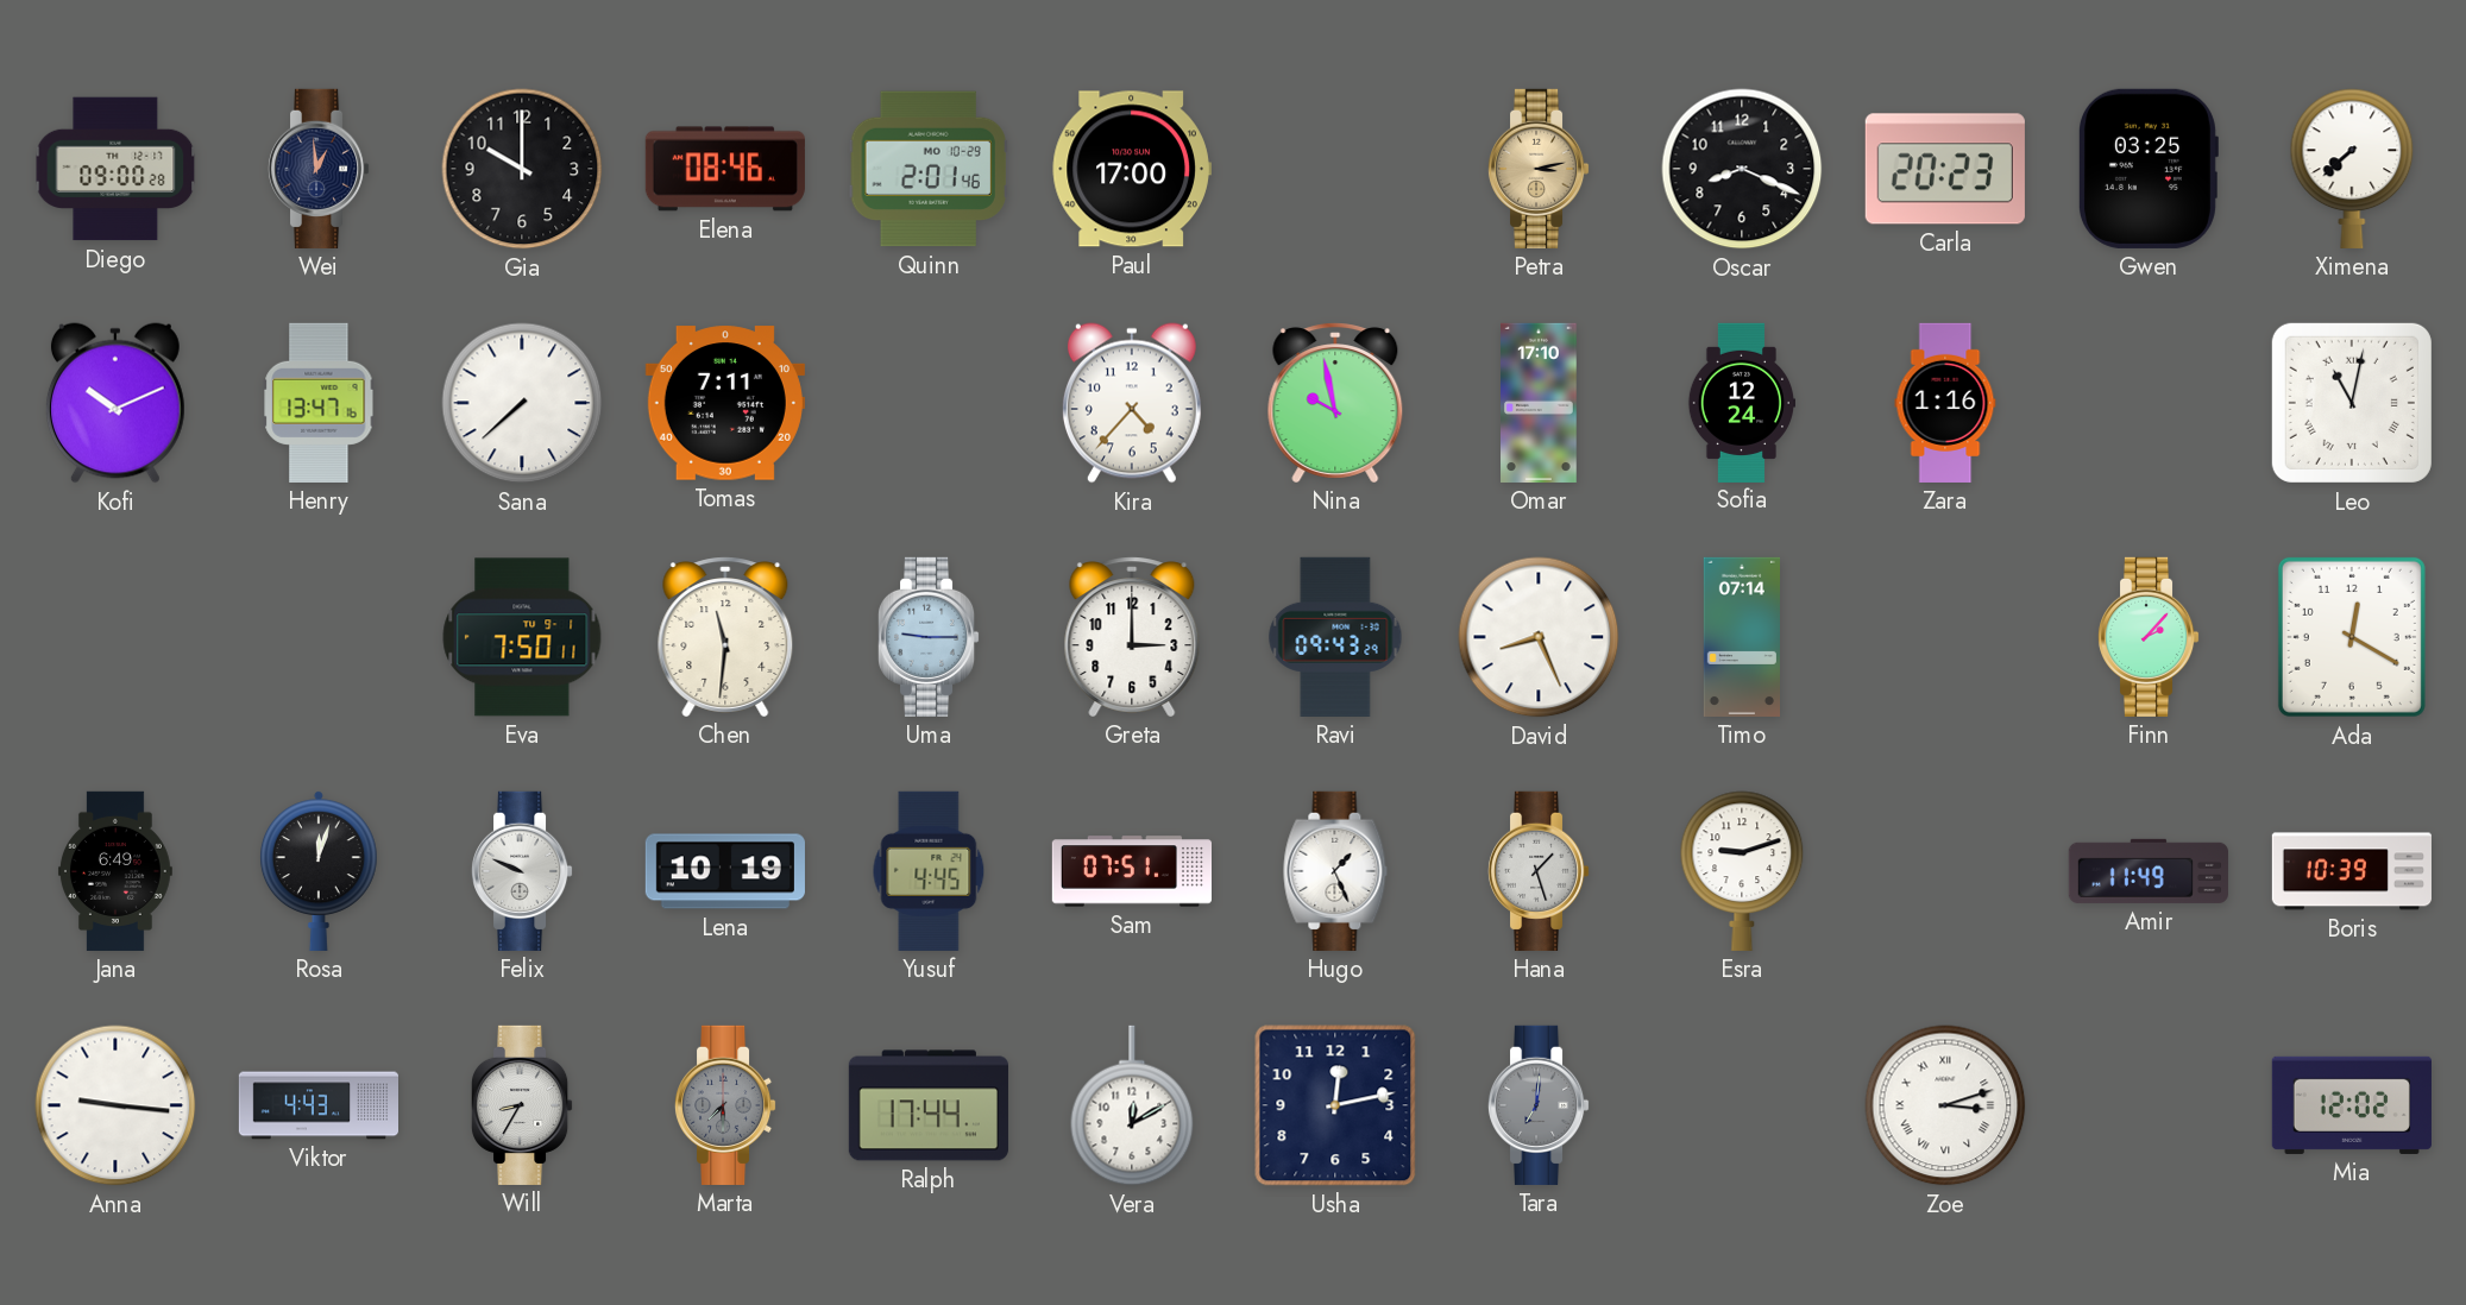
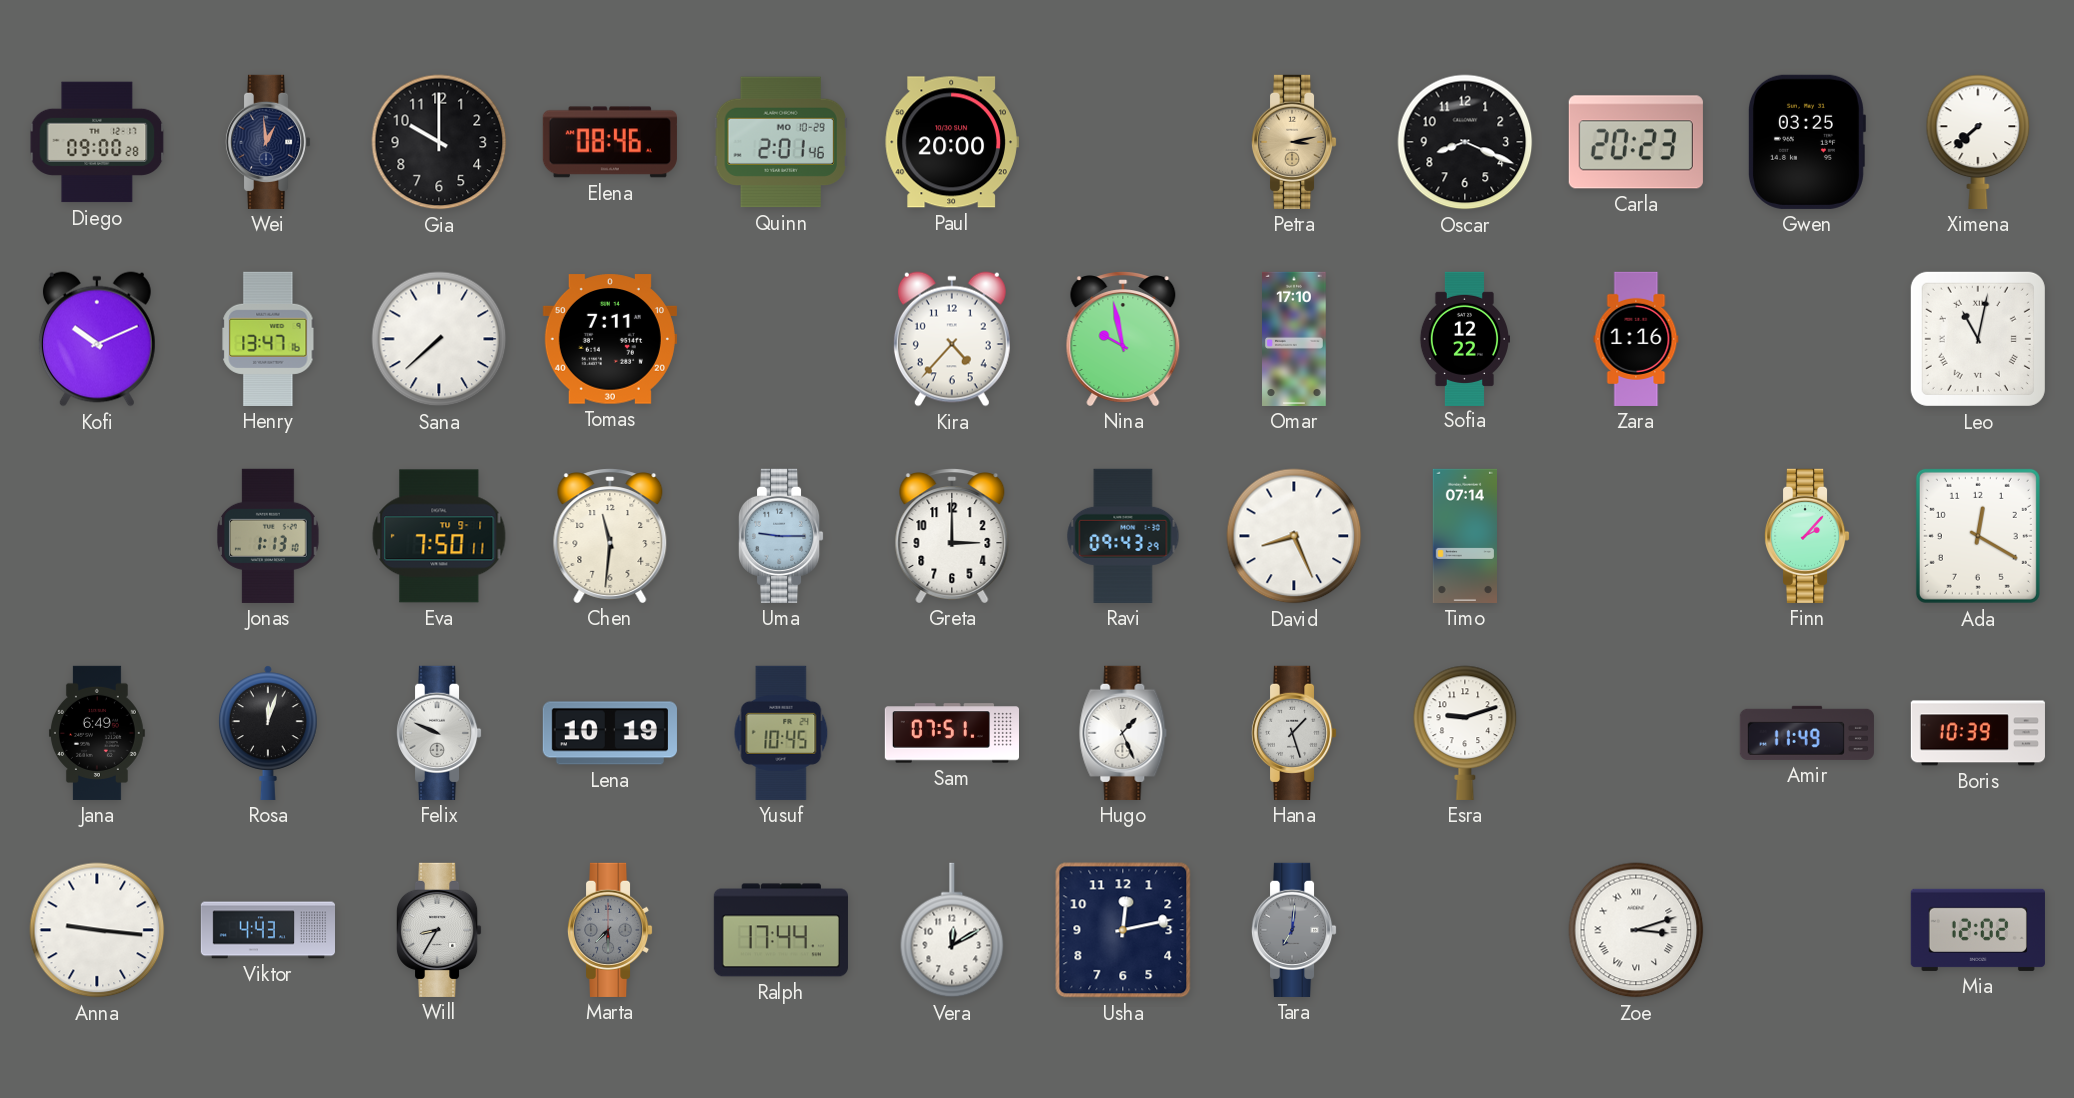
Paul: 17:00 -> 20:00 (952, 142)
Sofia: 12:24 -> 12:22 (1464, 338)
Jonas: none -> 1:13 (268, 536)
Yusuf: 4:45 -> 10:45 (781, 733)
